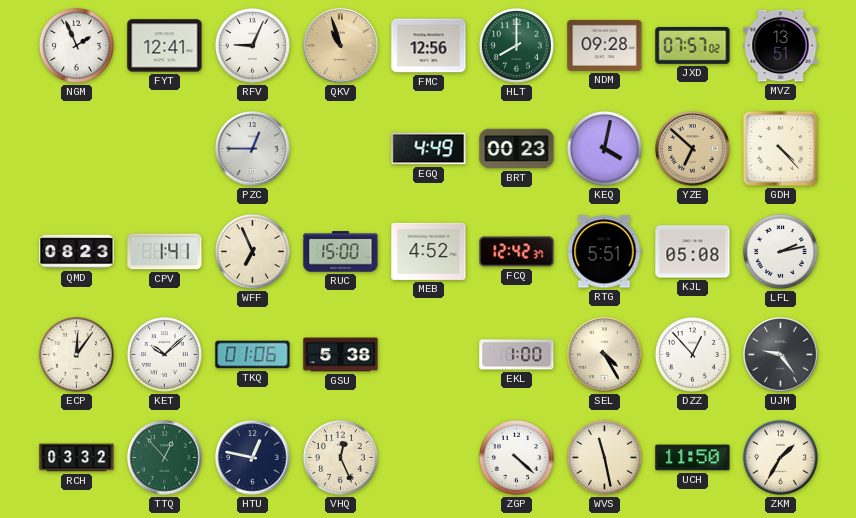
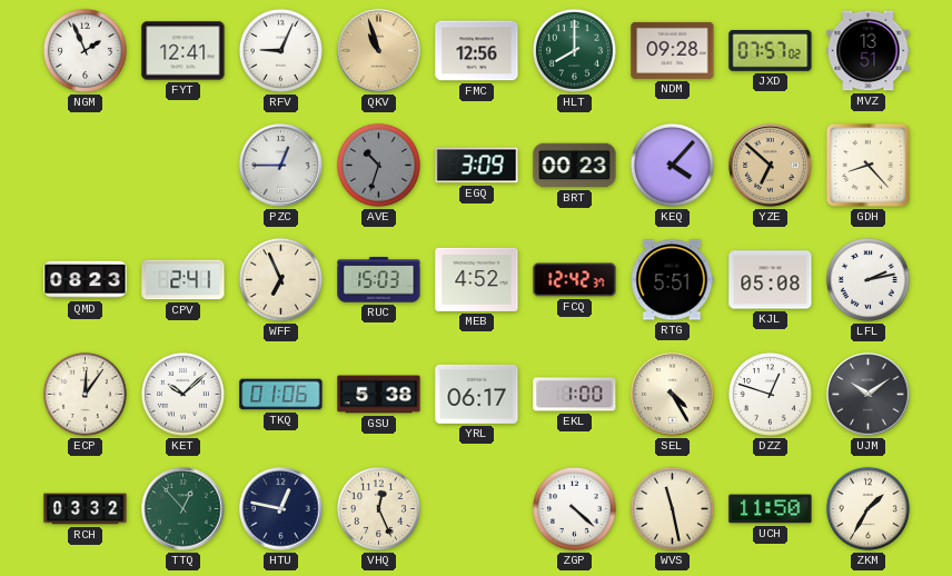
AVE: none -> 10:33 (378, 165)
EGQ: 4:49 -> 3:09 (477, 166)
KEQ: 4:02 -> 4:07 (672, 165)
GDH: 4:23 -> 8:23 (867, 165)
CPV: 1:41 -> 2:41 (184, 280)
RUC: 15:00 -> 15:03 (379, 280)
YRL: none -> 06:17 (477, 394)
DZZ: 12:53 -> 12:48 (770, 394)
UJM: 9:24 -> 10:09 (869, 395)
